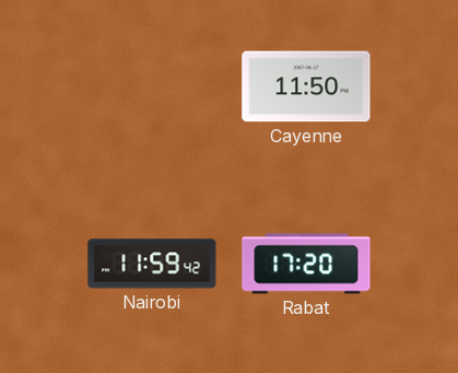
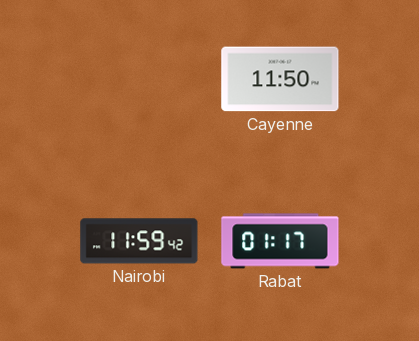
Rabat: 17:20 -> 01:17 (280, 241)
